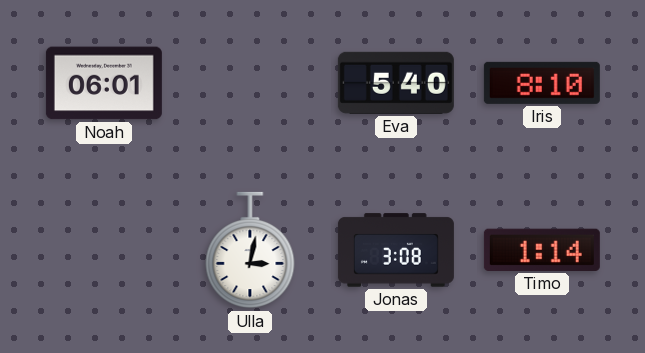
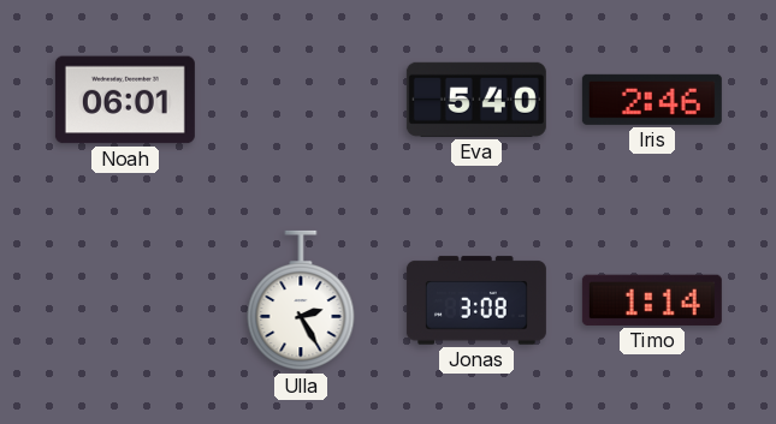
Iris: 8:10 -> 2:46 (652, 100)
Ulla: 3:02 -> 2:25 (301, 300)
